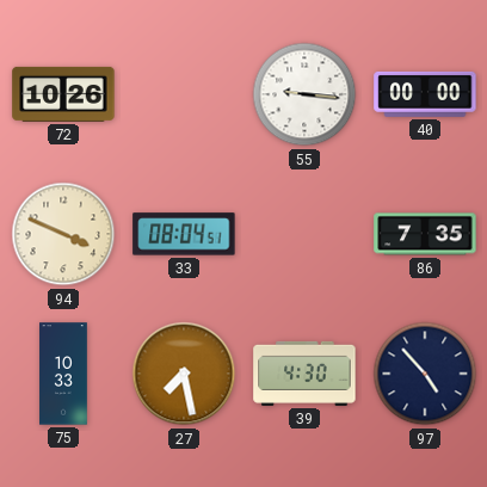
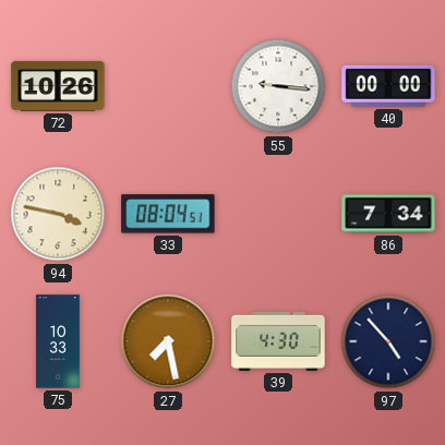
94: 3:49 -> 3:47 (58, 214)
86: 7:35 -> 7:34 (388, 214)
